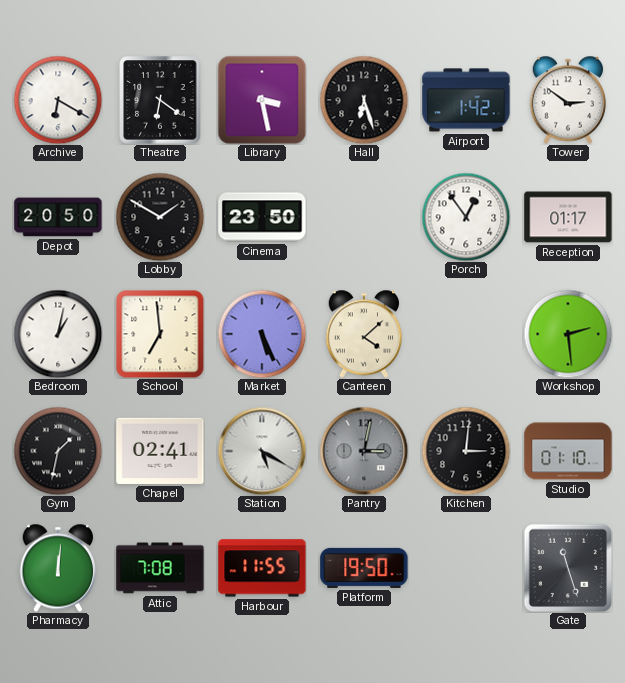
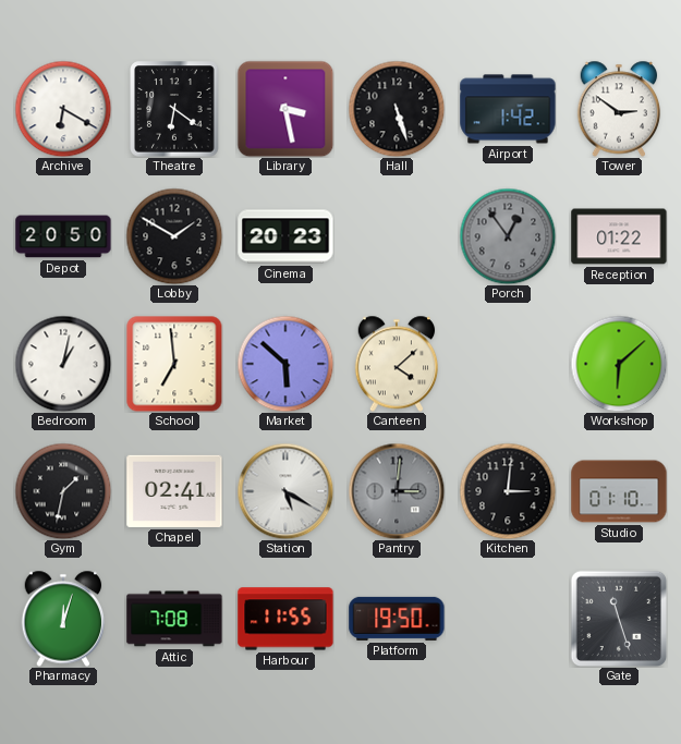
Hall: 6:27 -> 5:27 (397, 109)
Cinema: 23:50 -> 20:23 (285, 236)
Porch dial: white -> grey (508, 236)
Reception: 01:17 -> 01:22 (619, 236)
Market: 5:26 -> 5:52 (285, 364)
Workshop: 2:29 -> 6:08 (619, 364)
Pantry: 3:02 -> 3:01 (397, 491)
Pharmacy: 12:01 -> 12:03 (63, 619)
